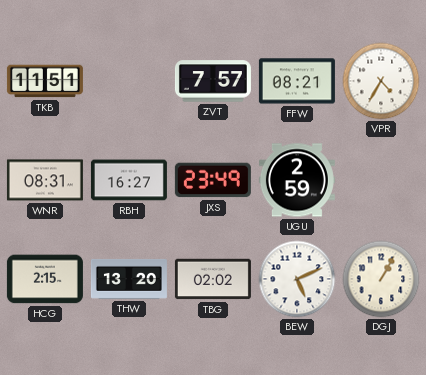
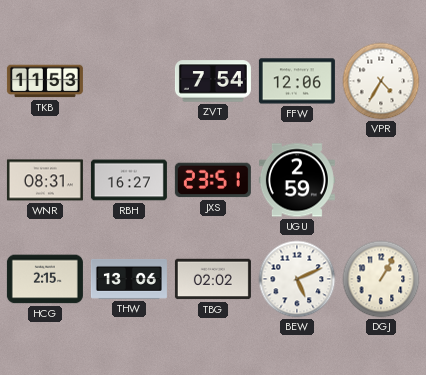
TKB: 11:51 -> 11:53 (45, 81)
ZVT: 7:57 -> 7:54 (213, 81)
FFW: 08:21 -> 12:06 (297, 81)
JXS: 23:49 -> 23:51 (213, 180)
THW: 13:20 -> 13:06 (129, 279)
